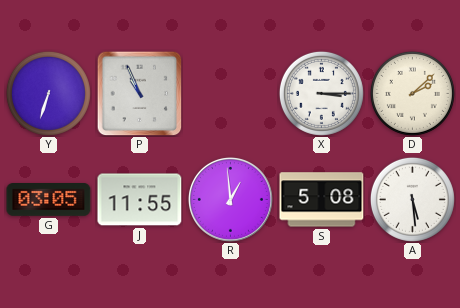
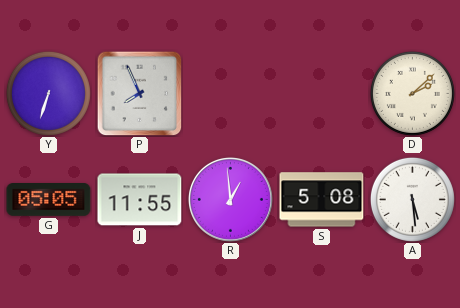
P: 10:56 -> 7:56 (139, 93)
X: 3:15 -> none (321, 93)
G: 03:05 -> 05:05 (49, 200)
